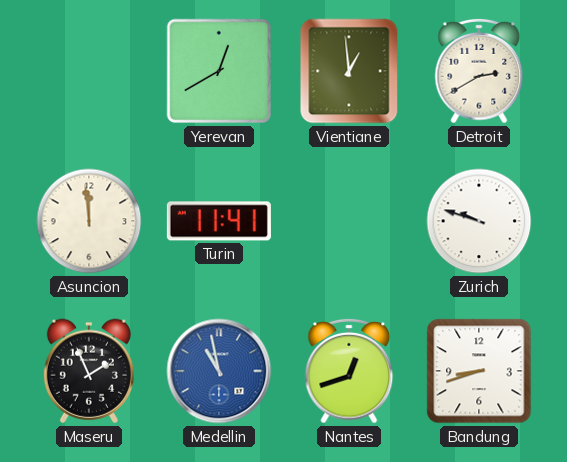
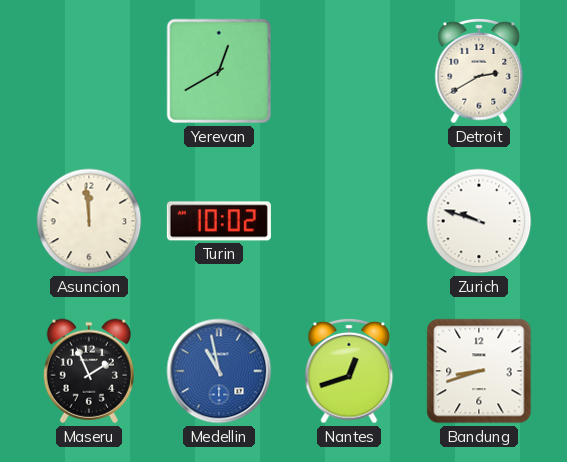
Vientiane: 12:59 -> none (349, 71)
Turin: 11:41 -> 10:02 (219, 221)
